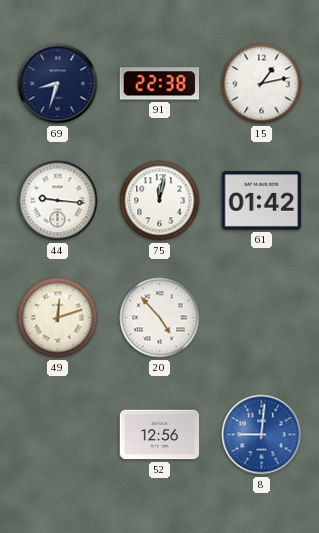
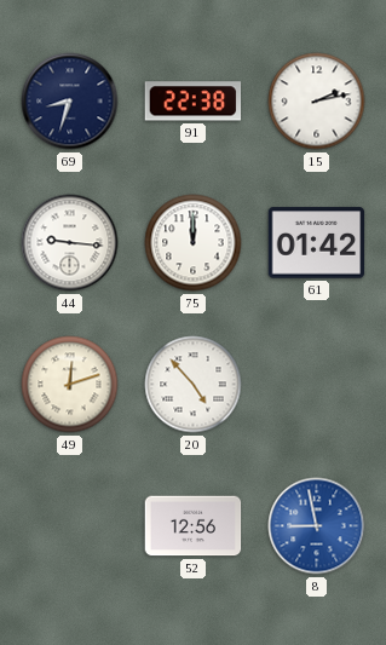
15: 1:13 -> 2:13 (317, 102)
75: 12:02 -> 12:00 (194, 243)
8: 9:01 -> 8:58 (317, 526)
